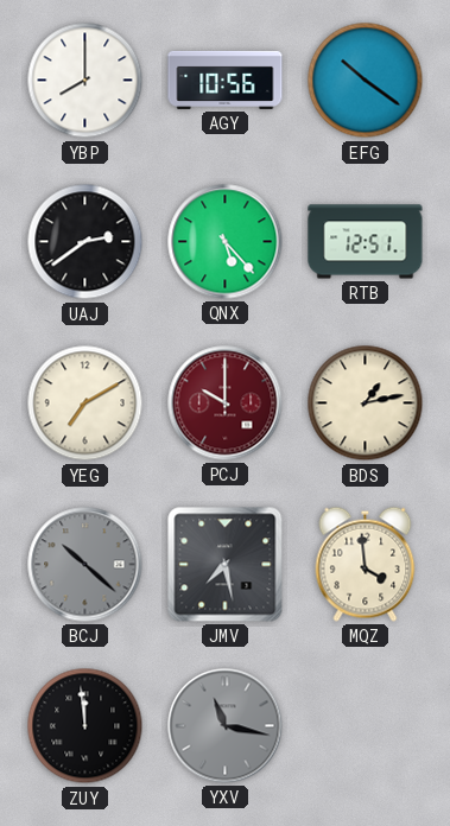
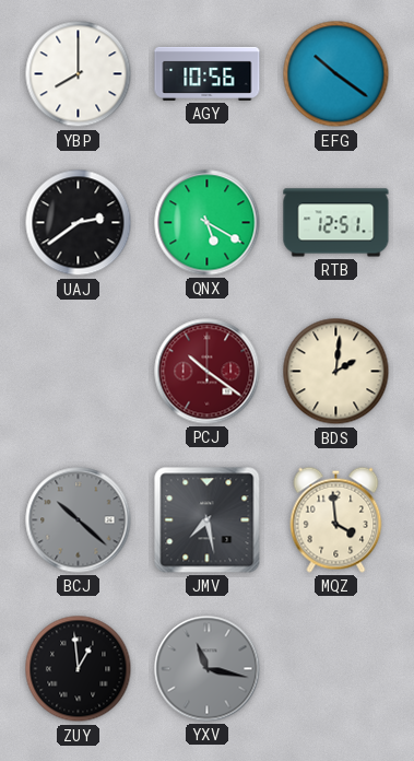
QNX: 5:23 -> 5:20 (208, 223)
YEG: 7:10 -> none (85, 404)
PCJ: 10:00 -> 10:21 (208, 372)
BDS: 1:13 -> 2:01 (336, 372)
ZUY: 11:59 -> 12:59 (79, 669)
